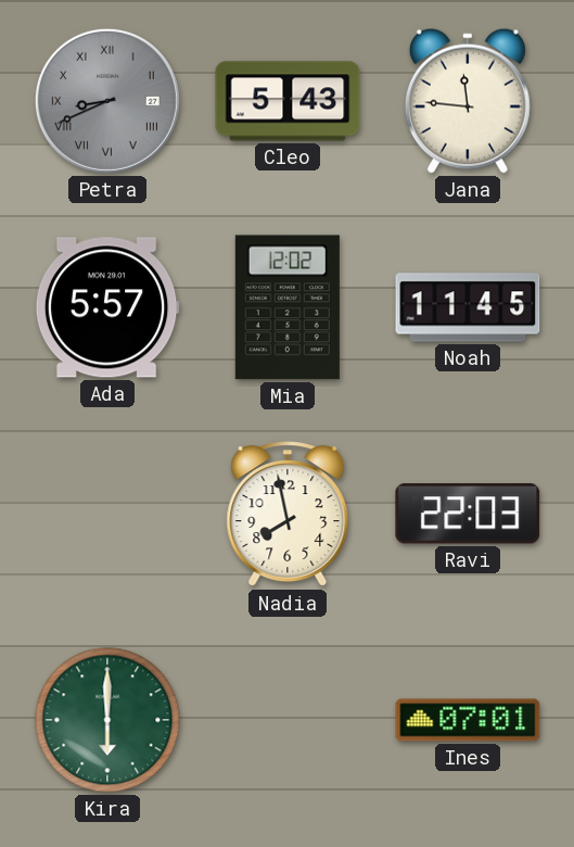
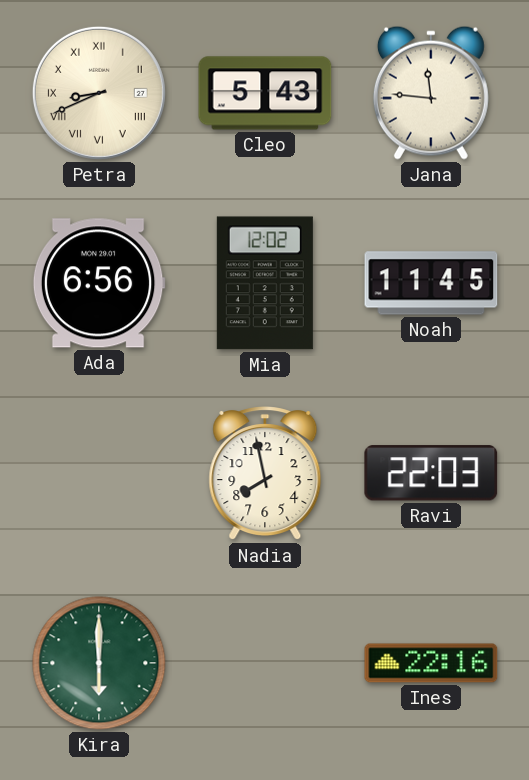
Petra dial: grey -> cream (99, 93)
Ada: 5:57 -> 6:56 (99, 283)
Ines: 07:01 -> 22:16 (431, 663)
